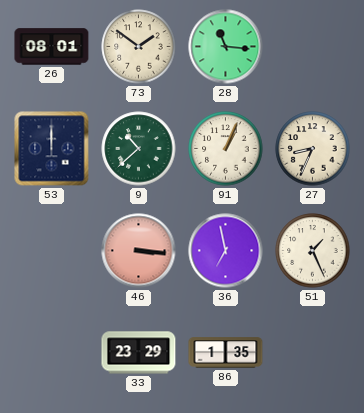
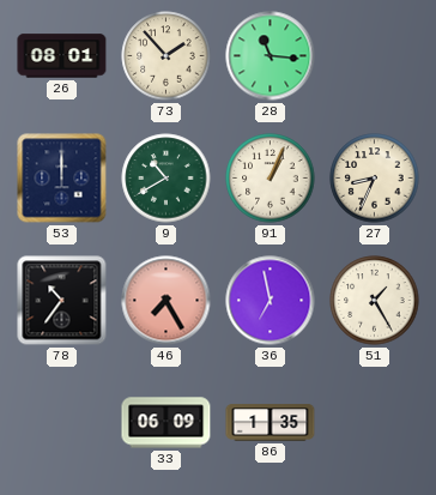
73: 1:51 -> 1:53 (166, 56)
9: 10:38 -> 10:40 (166, 179)
78: none -> 10:36 (62, 301)
46: 3:16 -> 7:25 (166, 301)
51: 1:26 -> 1:25 (375, 301)
33: 23:29 -> 06:09 (166, 423)
